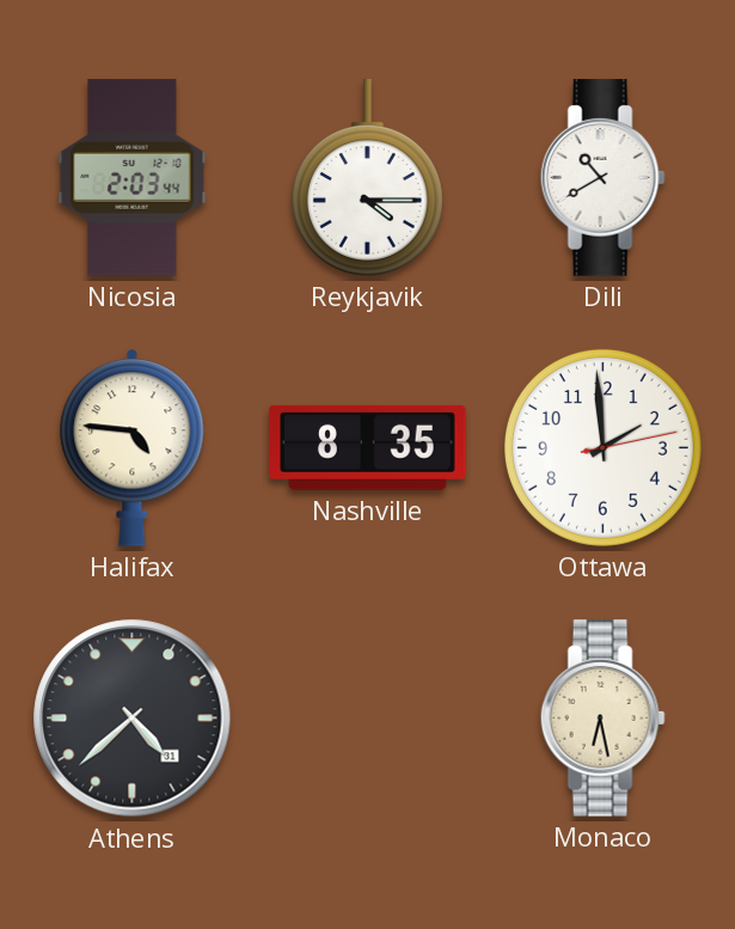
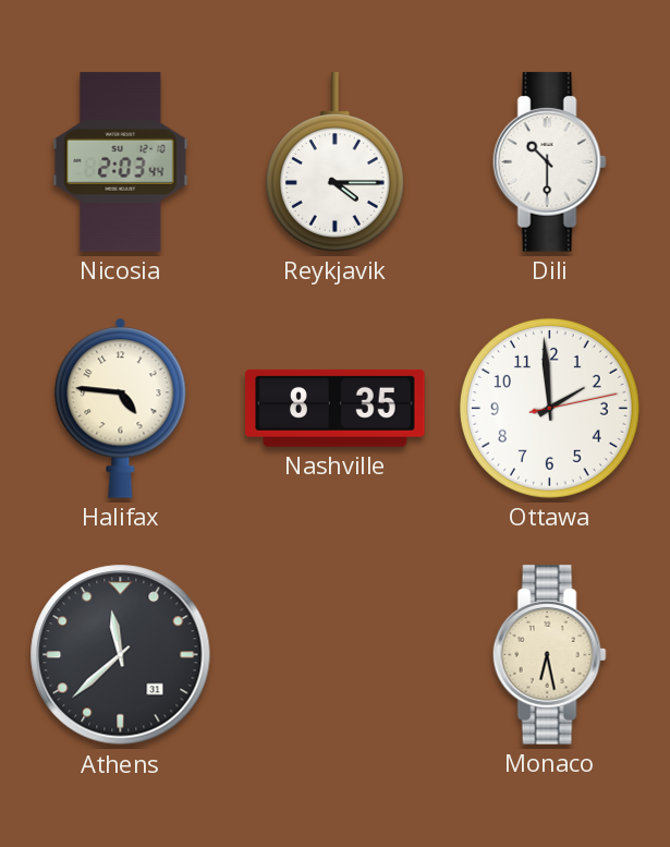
Dili: 10:40 -> 10:30 (549, 162)
Athens: 4:38 -> 11:38 (121, 655)
